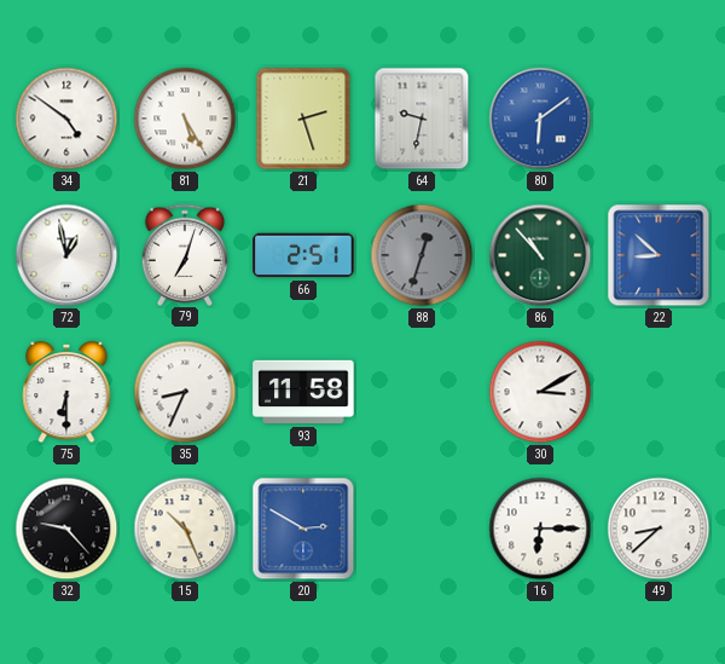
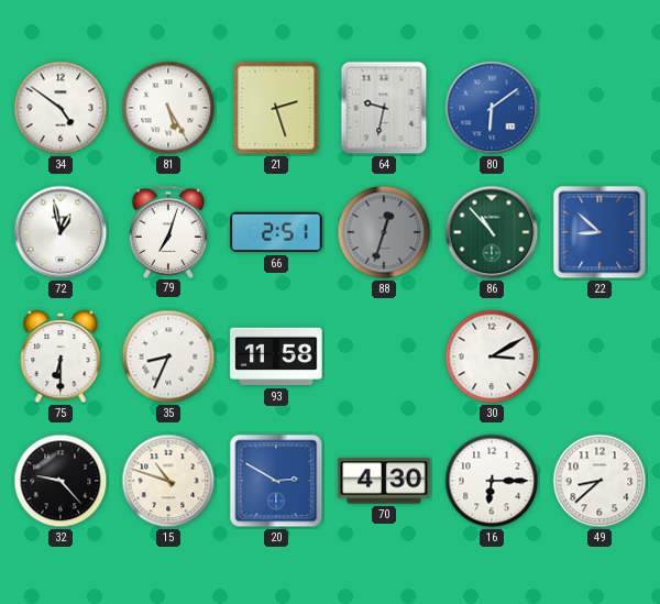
15: 10:26 -> 10:48 (168, 481)
70: none -> 4:30 (384, 481)
